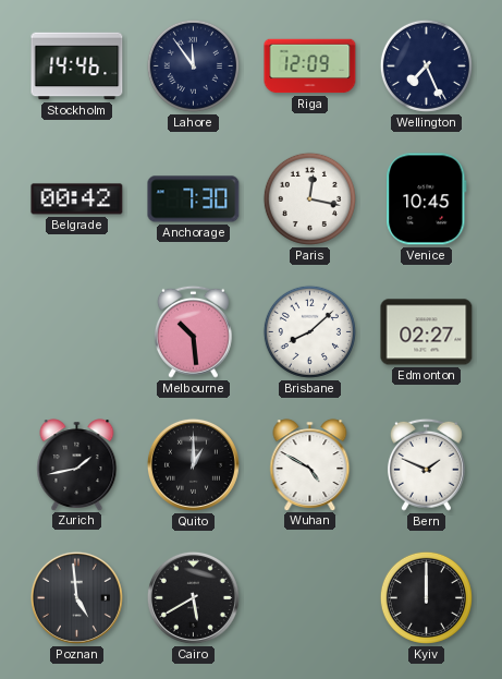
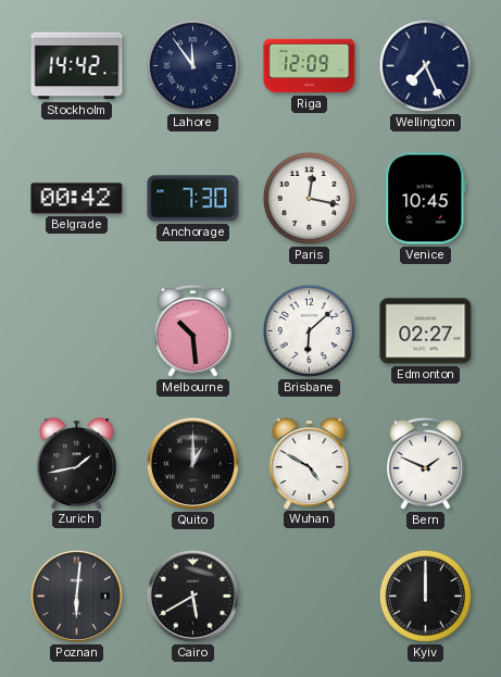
Stockholm: 14:46 -> 14:42 (77, 66)
Brisbane: 8:08 -> 6:08 (309, 330)
Poznan: 4:59 -> 6:01 (76, 595)
